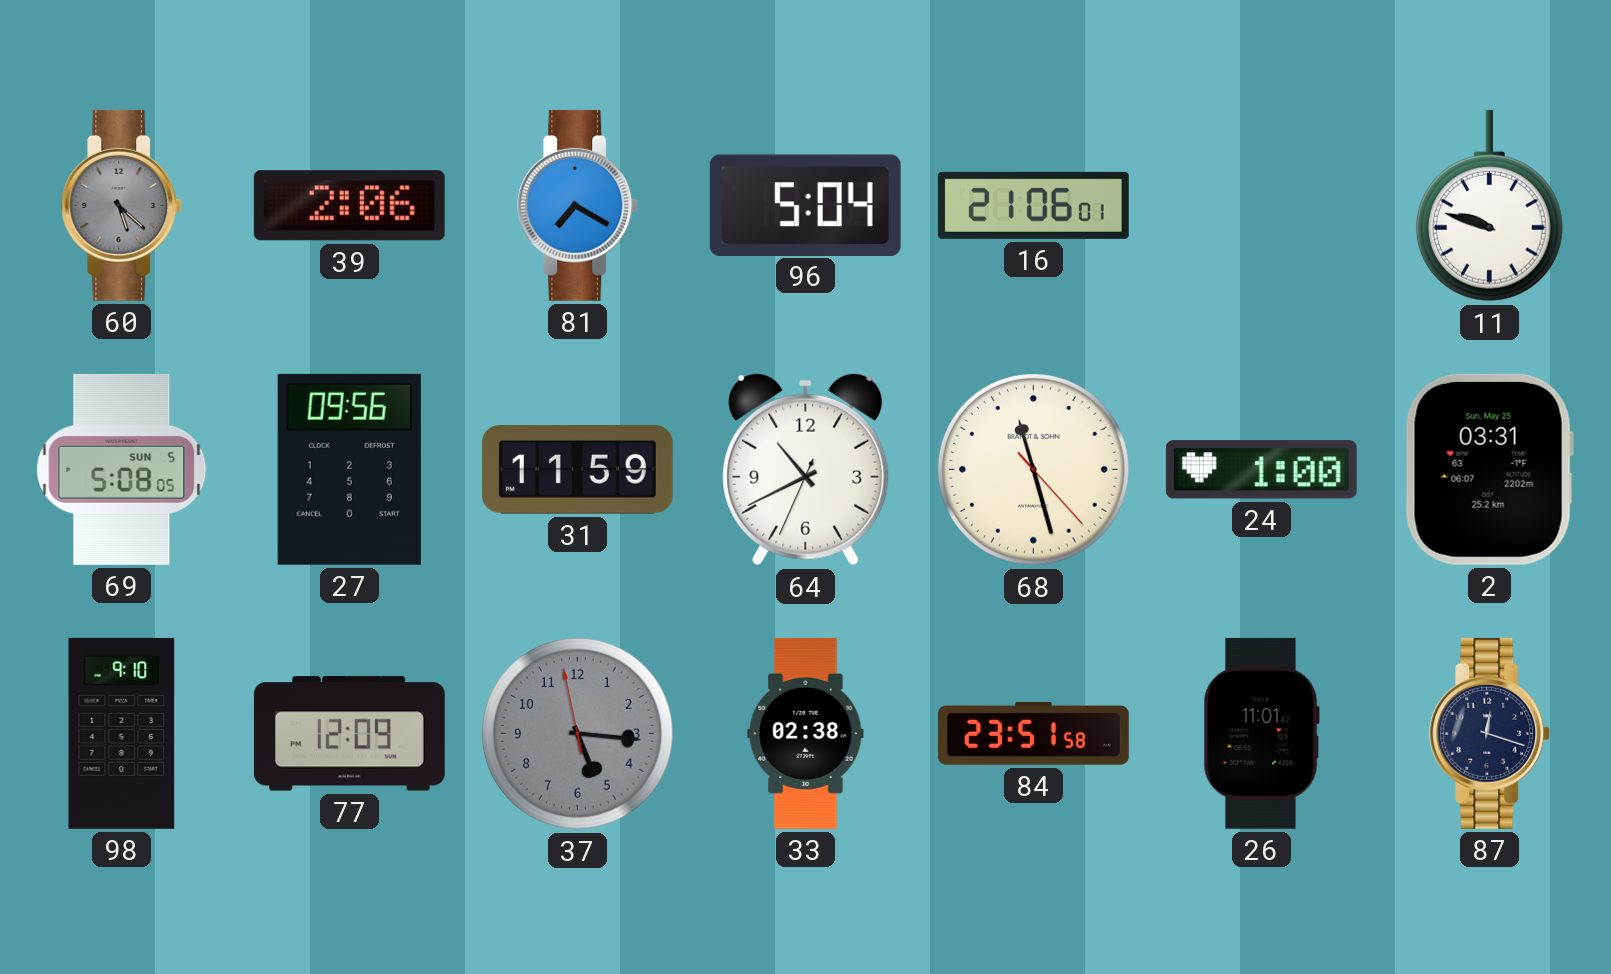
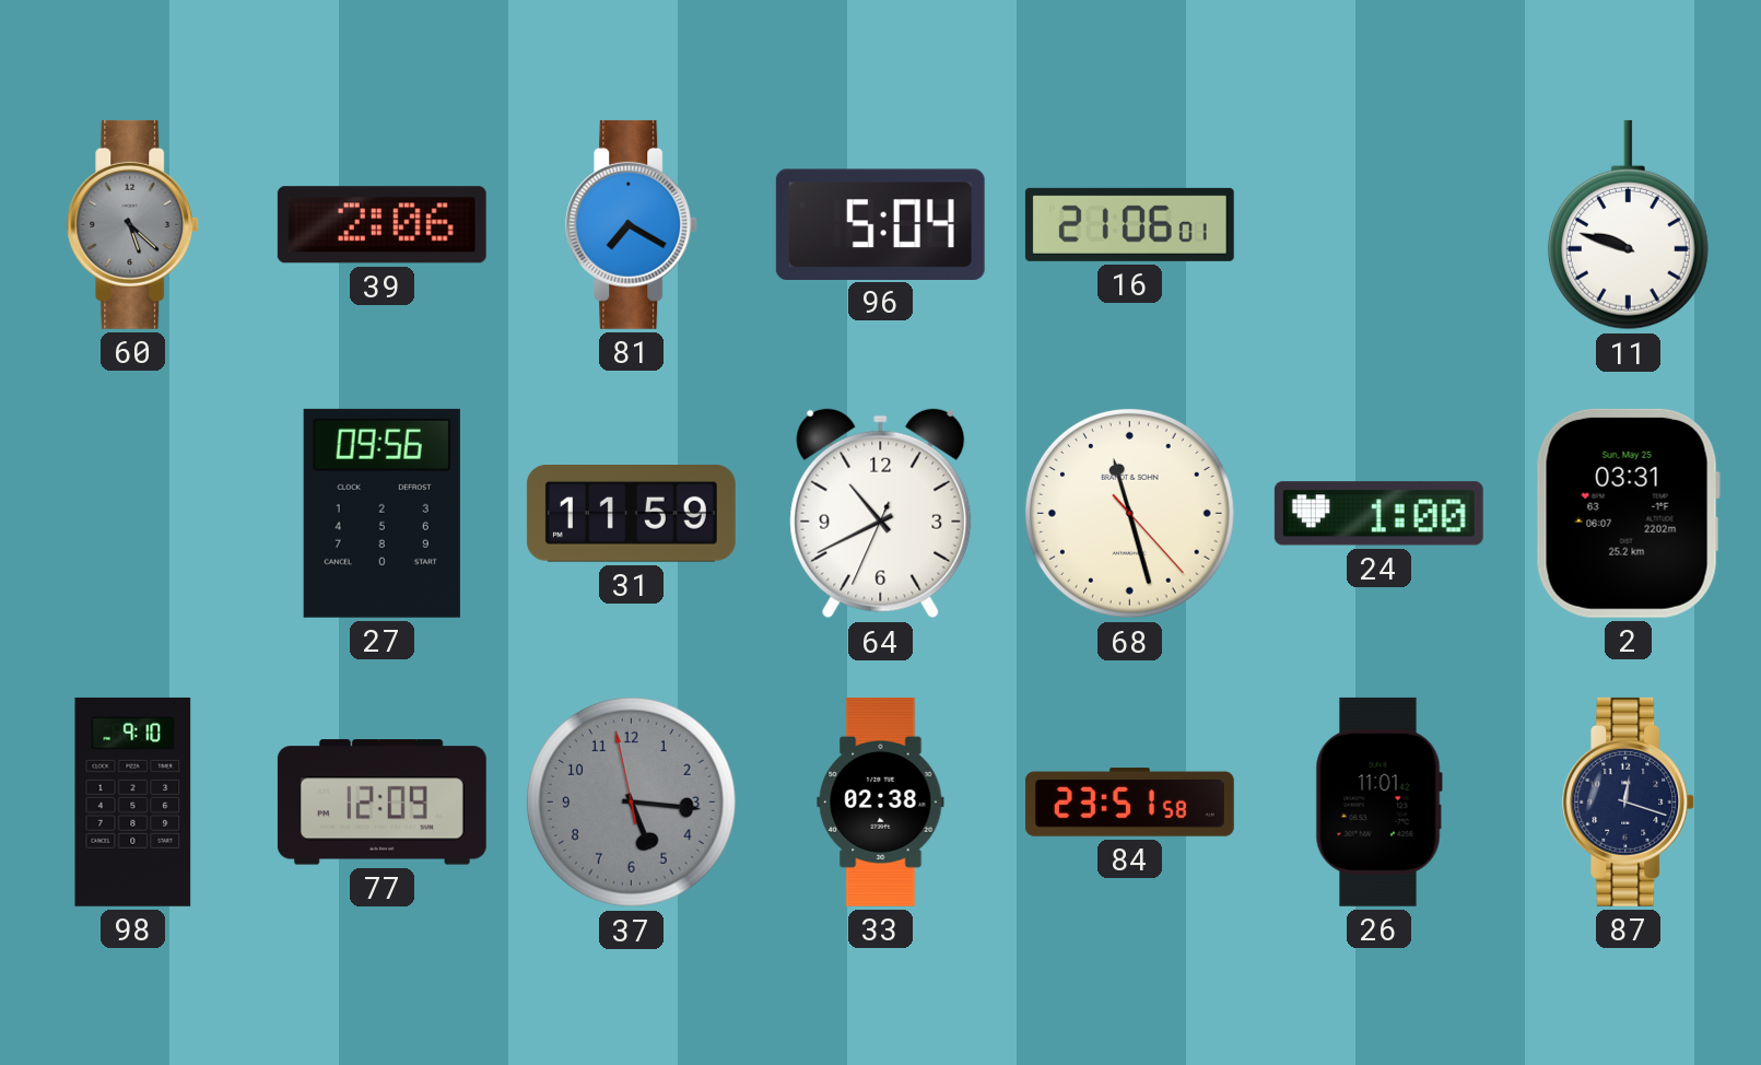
69: 5:08 -> none (122, 469)
